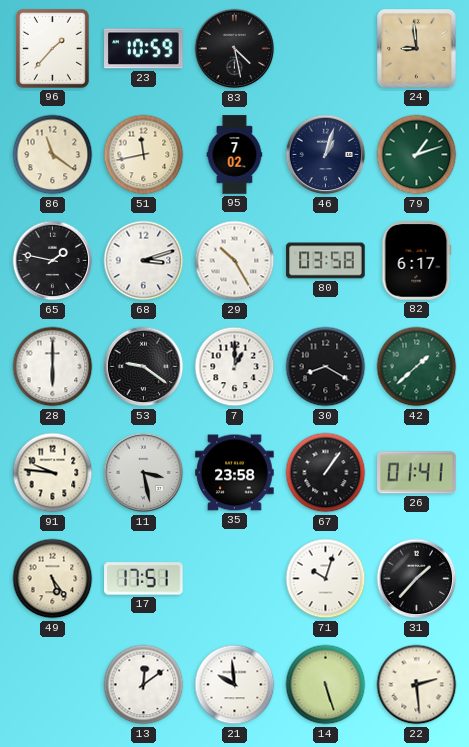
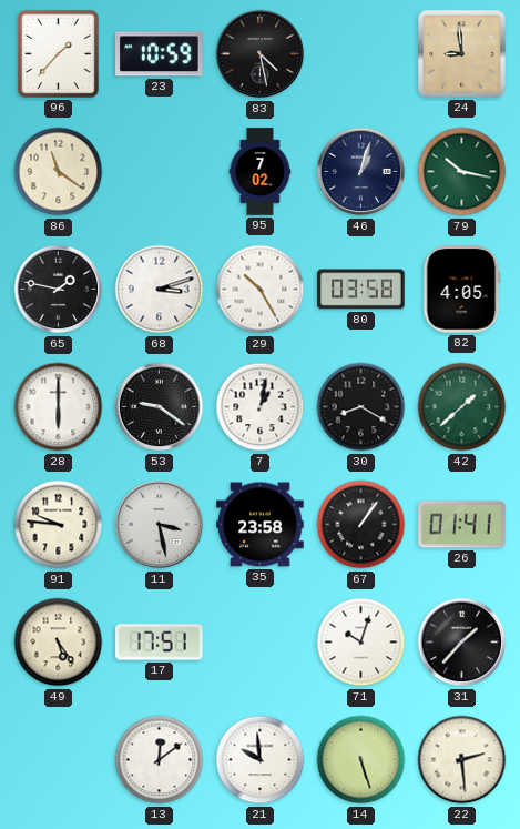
51: 11:43 -> none (144, 155)
79: 1:12 -> 10:17 (462, 172)
82: 6:17 -> 4:05 (462, 290)
7: 1:00 -> 1:02 (261, 407)
